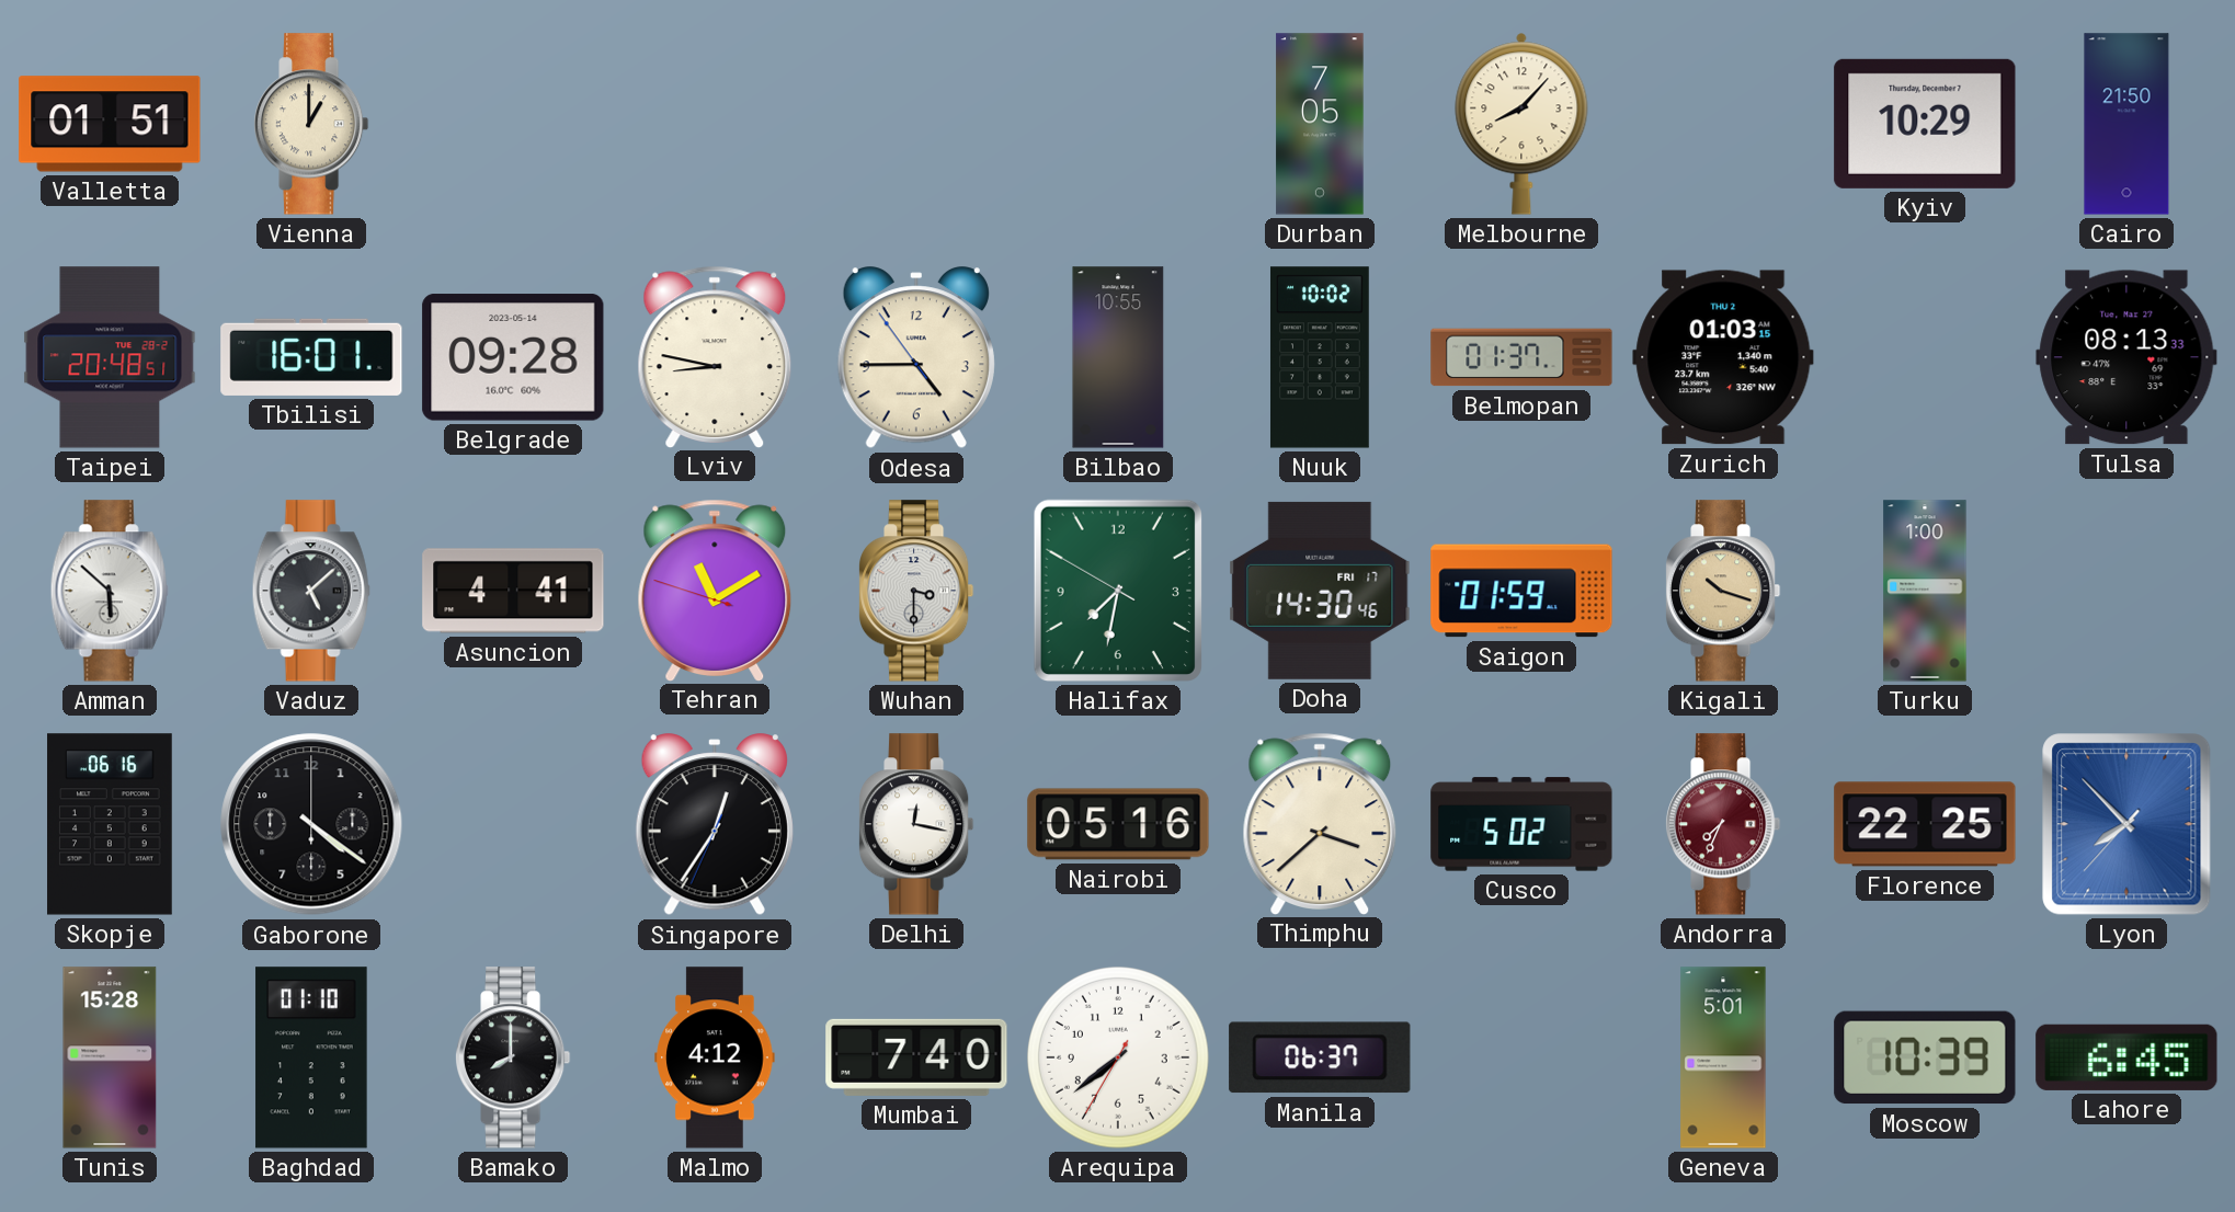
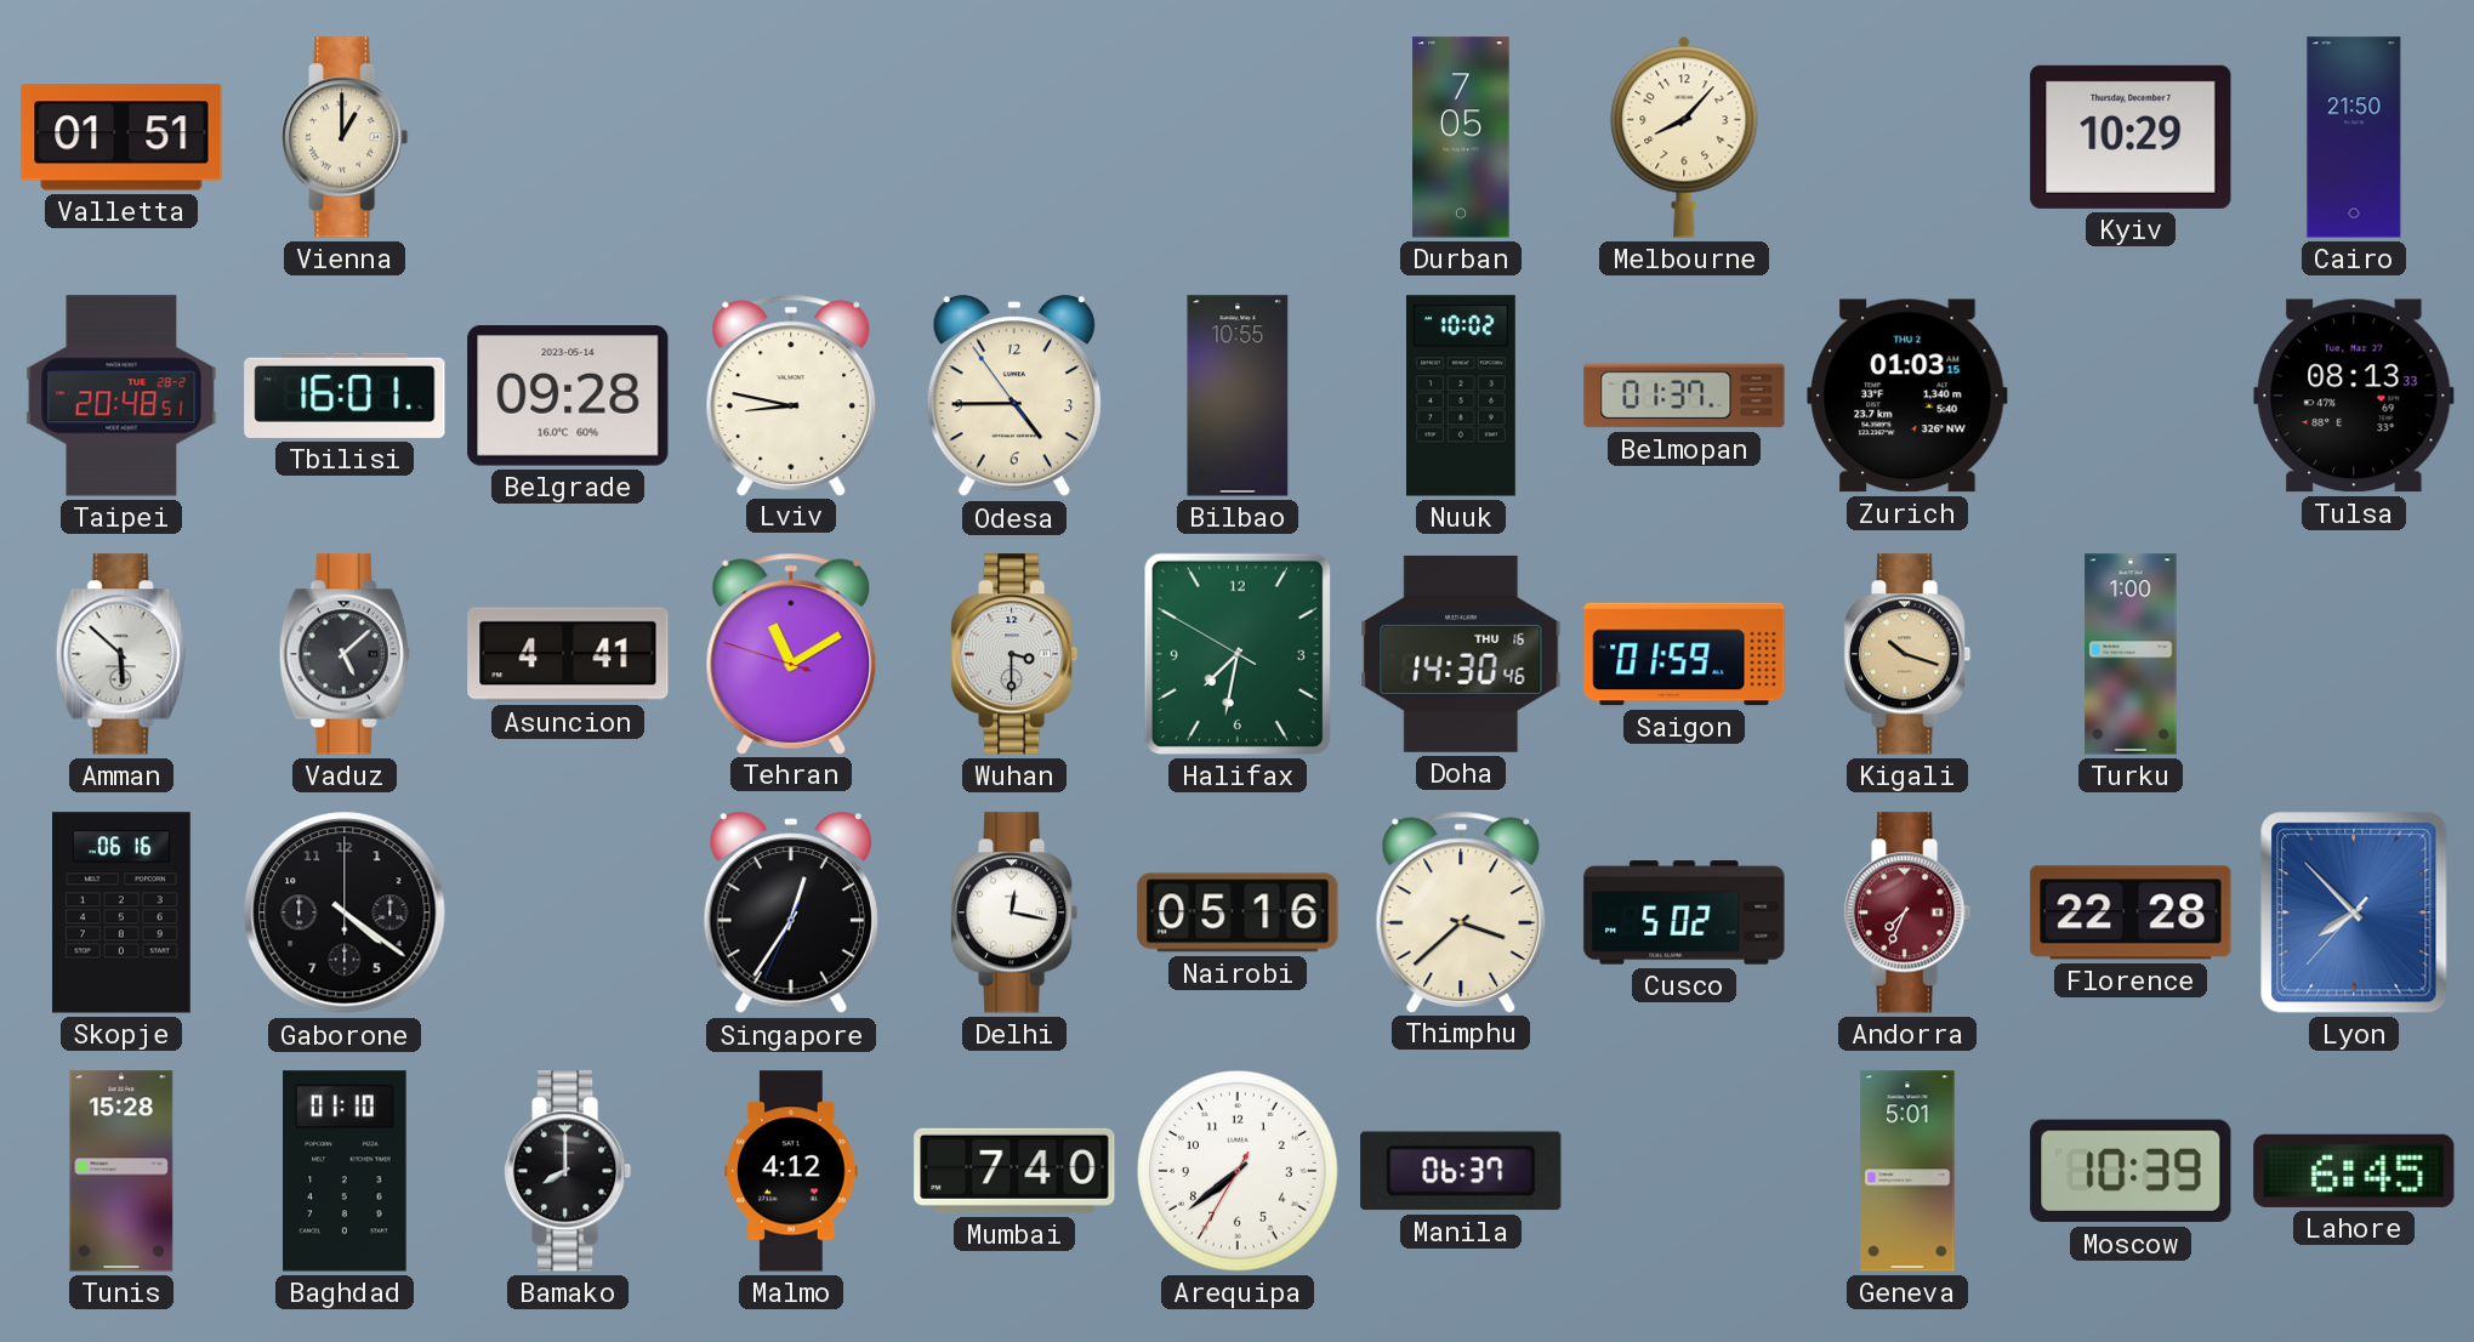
Doha date: FRI 17 -> THU 16 (1461, 654)
Florence: 22:25 -> 22:28 (2131, 912)
